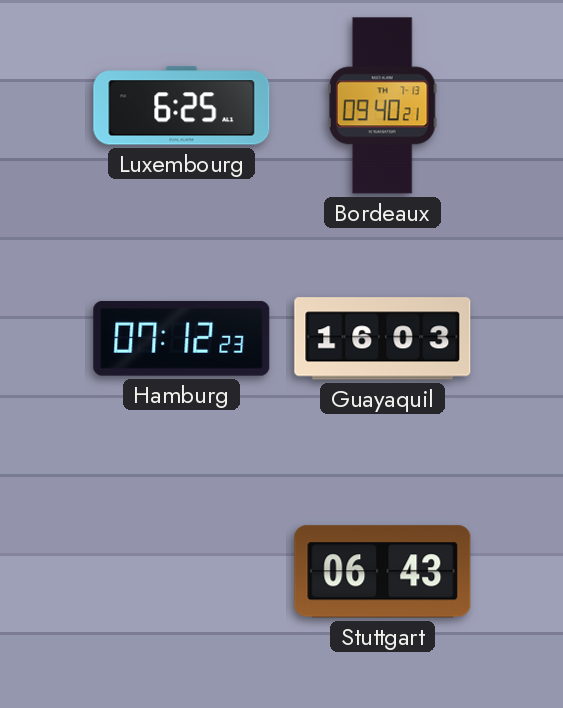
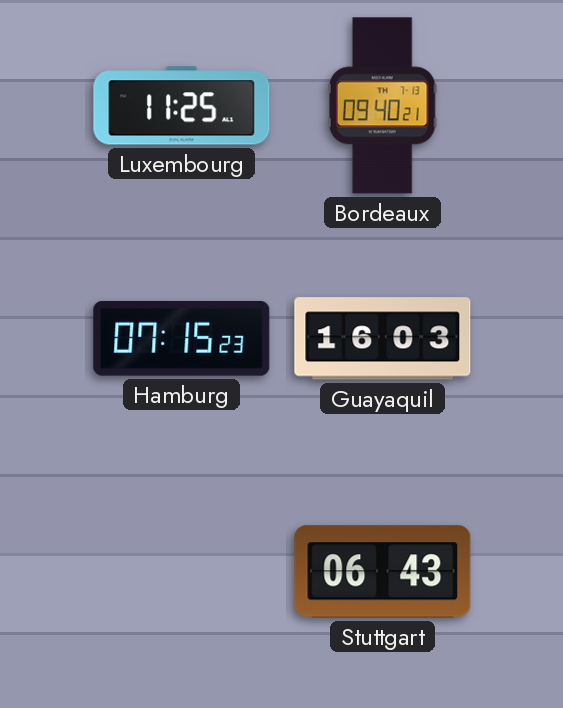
Luxembourg: 6:25 -> 11:25 (182, 106)
Hamburg: 07:12 -> 07:15 (182, 338)
